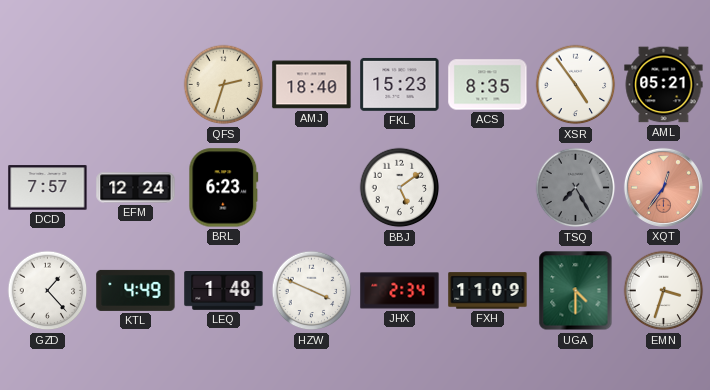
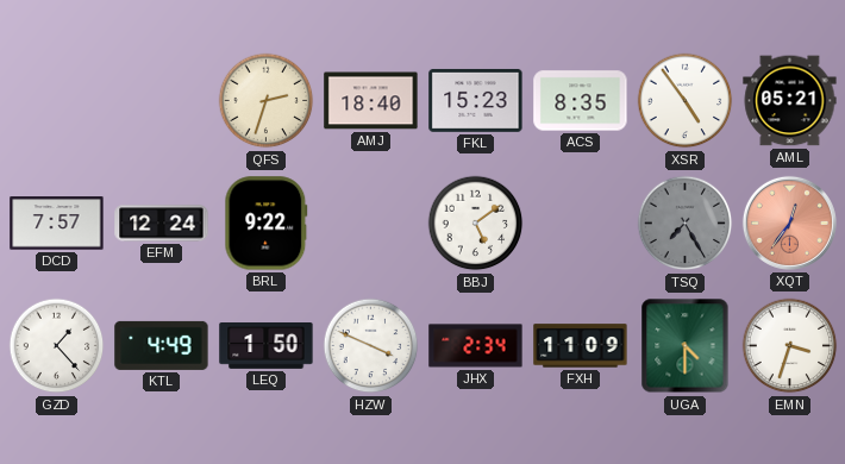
BRL: 6:23 -> 9:22 (267, 224)
LEQ: 1:48 -> 1:50 (267, 346)
